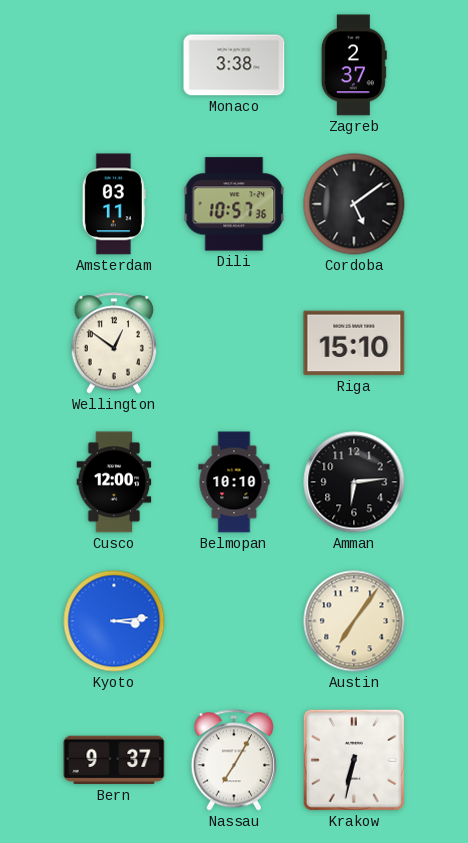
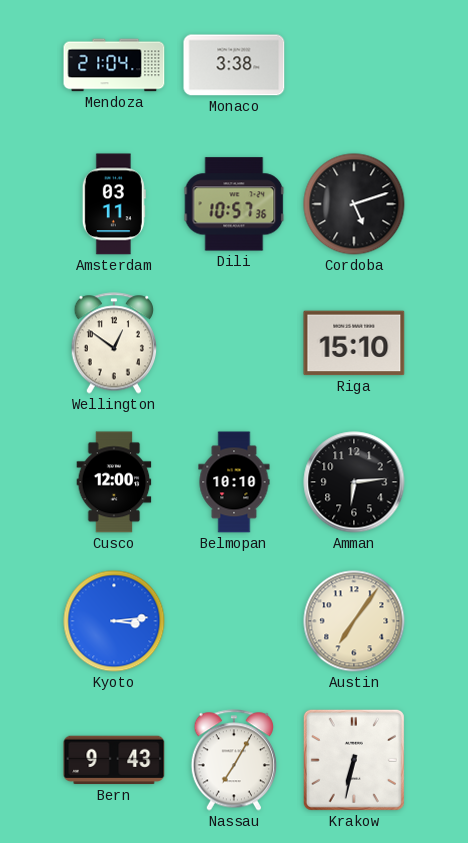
Mendoza: none -> 21:04 (114, 65)
Zagreb: 2:37 -> none (354, 65)
Cordoba: 5:09 -> 5:12 (354, 204)
Bern: 9:37 -> 9:43 (114, 760)
